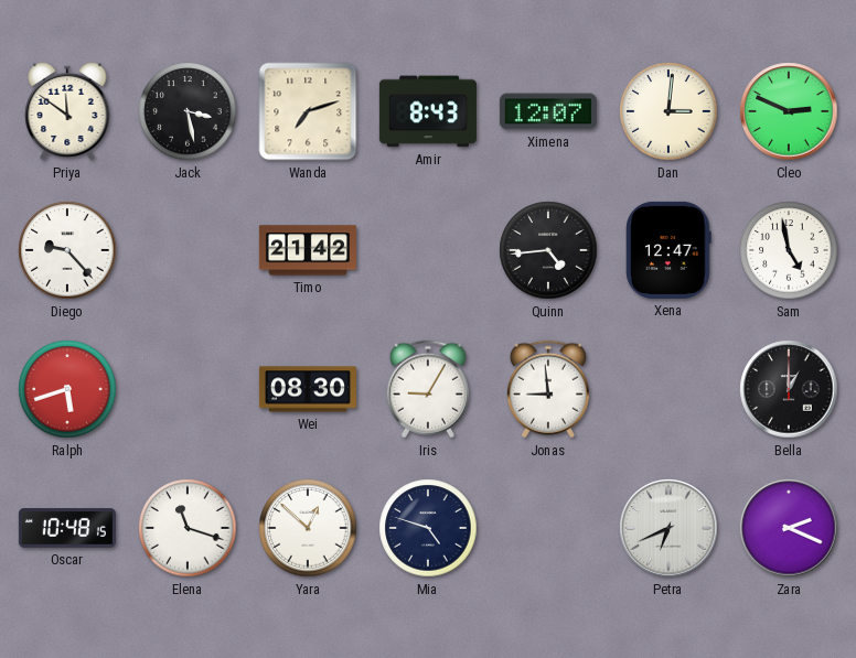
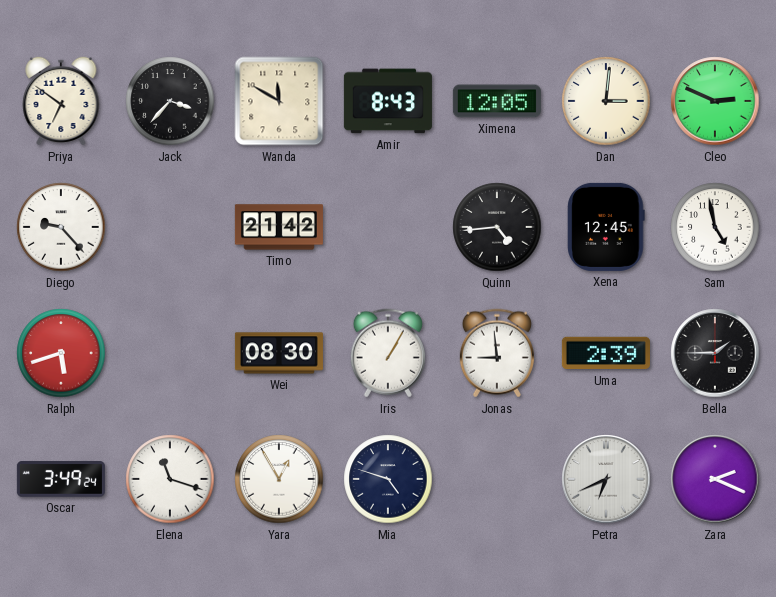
Priya: 11:51 -> 6:51 (61, 101)
Jack: 3:28 -> 3:37 (170, 101)
Wanda: 7:12 -> 11:50 (279, 101)
Ximena: 12:07 -> 12:05 (497, 101)
Xena: 12:47 -> 12:45 (606, 227)
Iris: 9:05 -> 1:05 (388, 353)
Uma: none -> 2:39 (606, 353)
Bella: 1:00 -> 1:45 (715, 353)
Oscar: 10:48 -> 3:49 (61, 479)
Yara: 12:52 -> 12:55 (279, 479)
